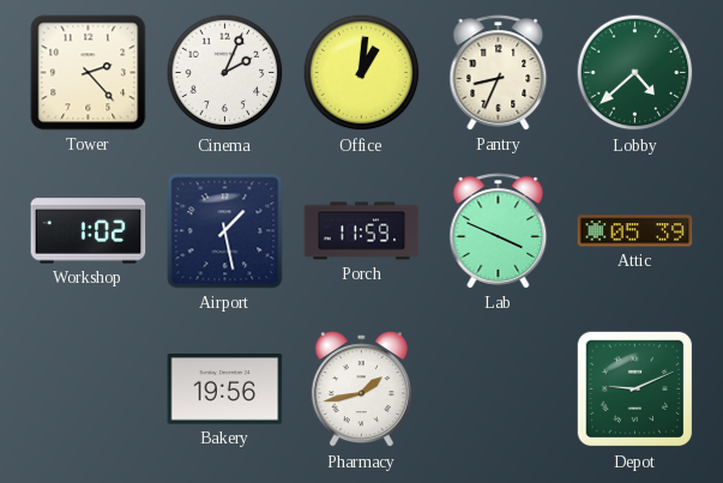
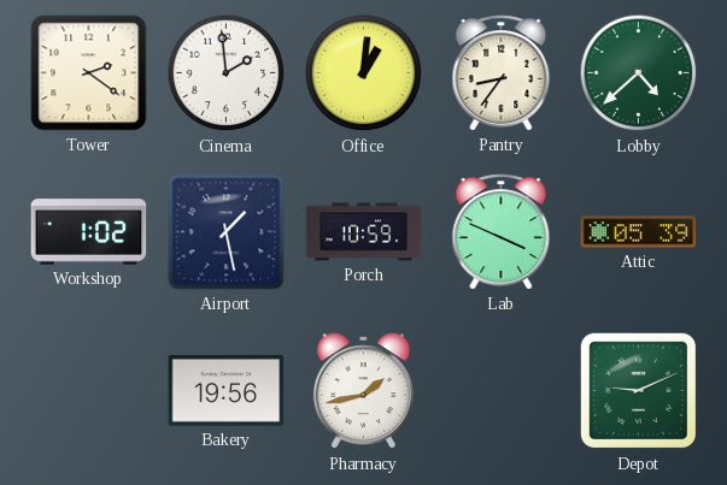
Tower: 2:23 -> 2:21 (89, 73)
Cinema: 2:04 -> 1:59 (227, 73)
Pantry: 8:34 -> 8:36 (502, 73)
Porch: 11:59 -> 10:59 (364, 232)
